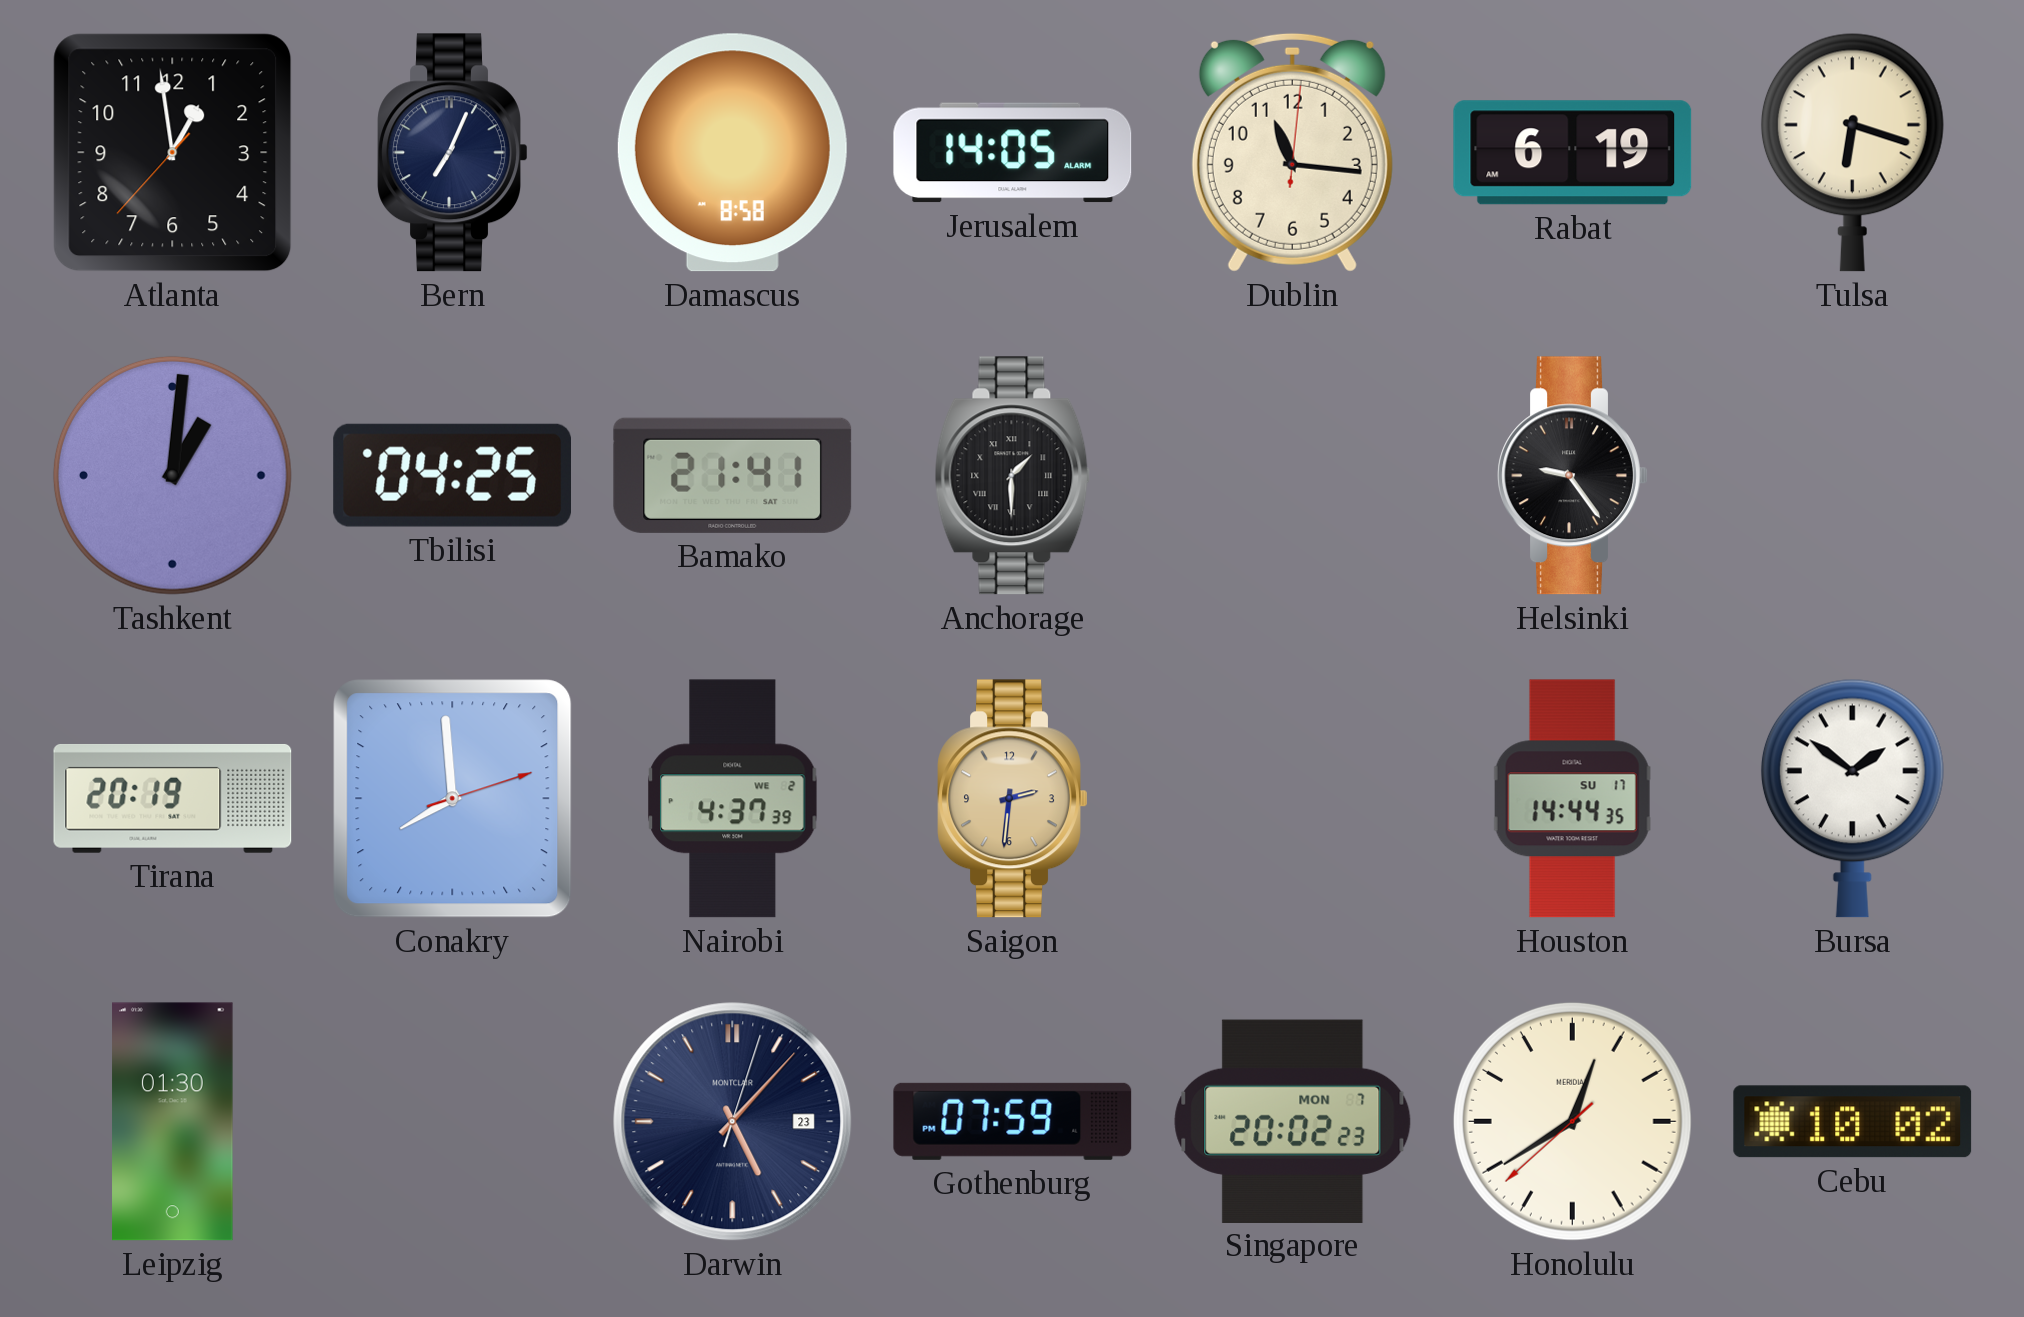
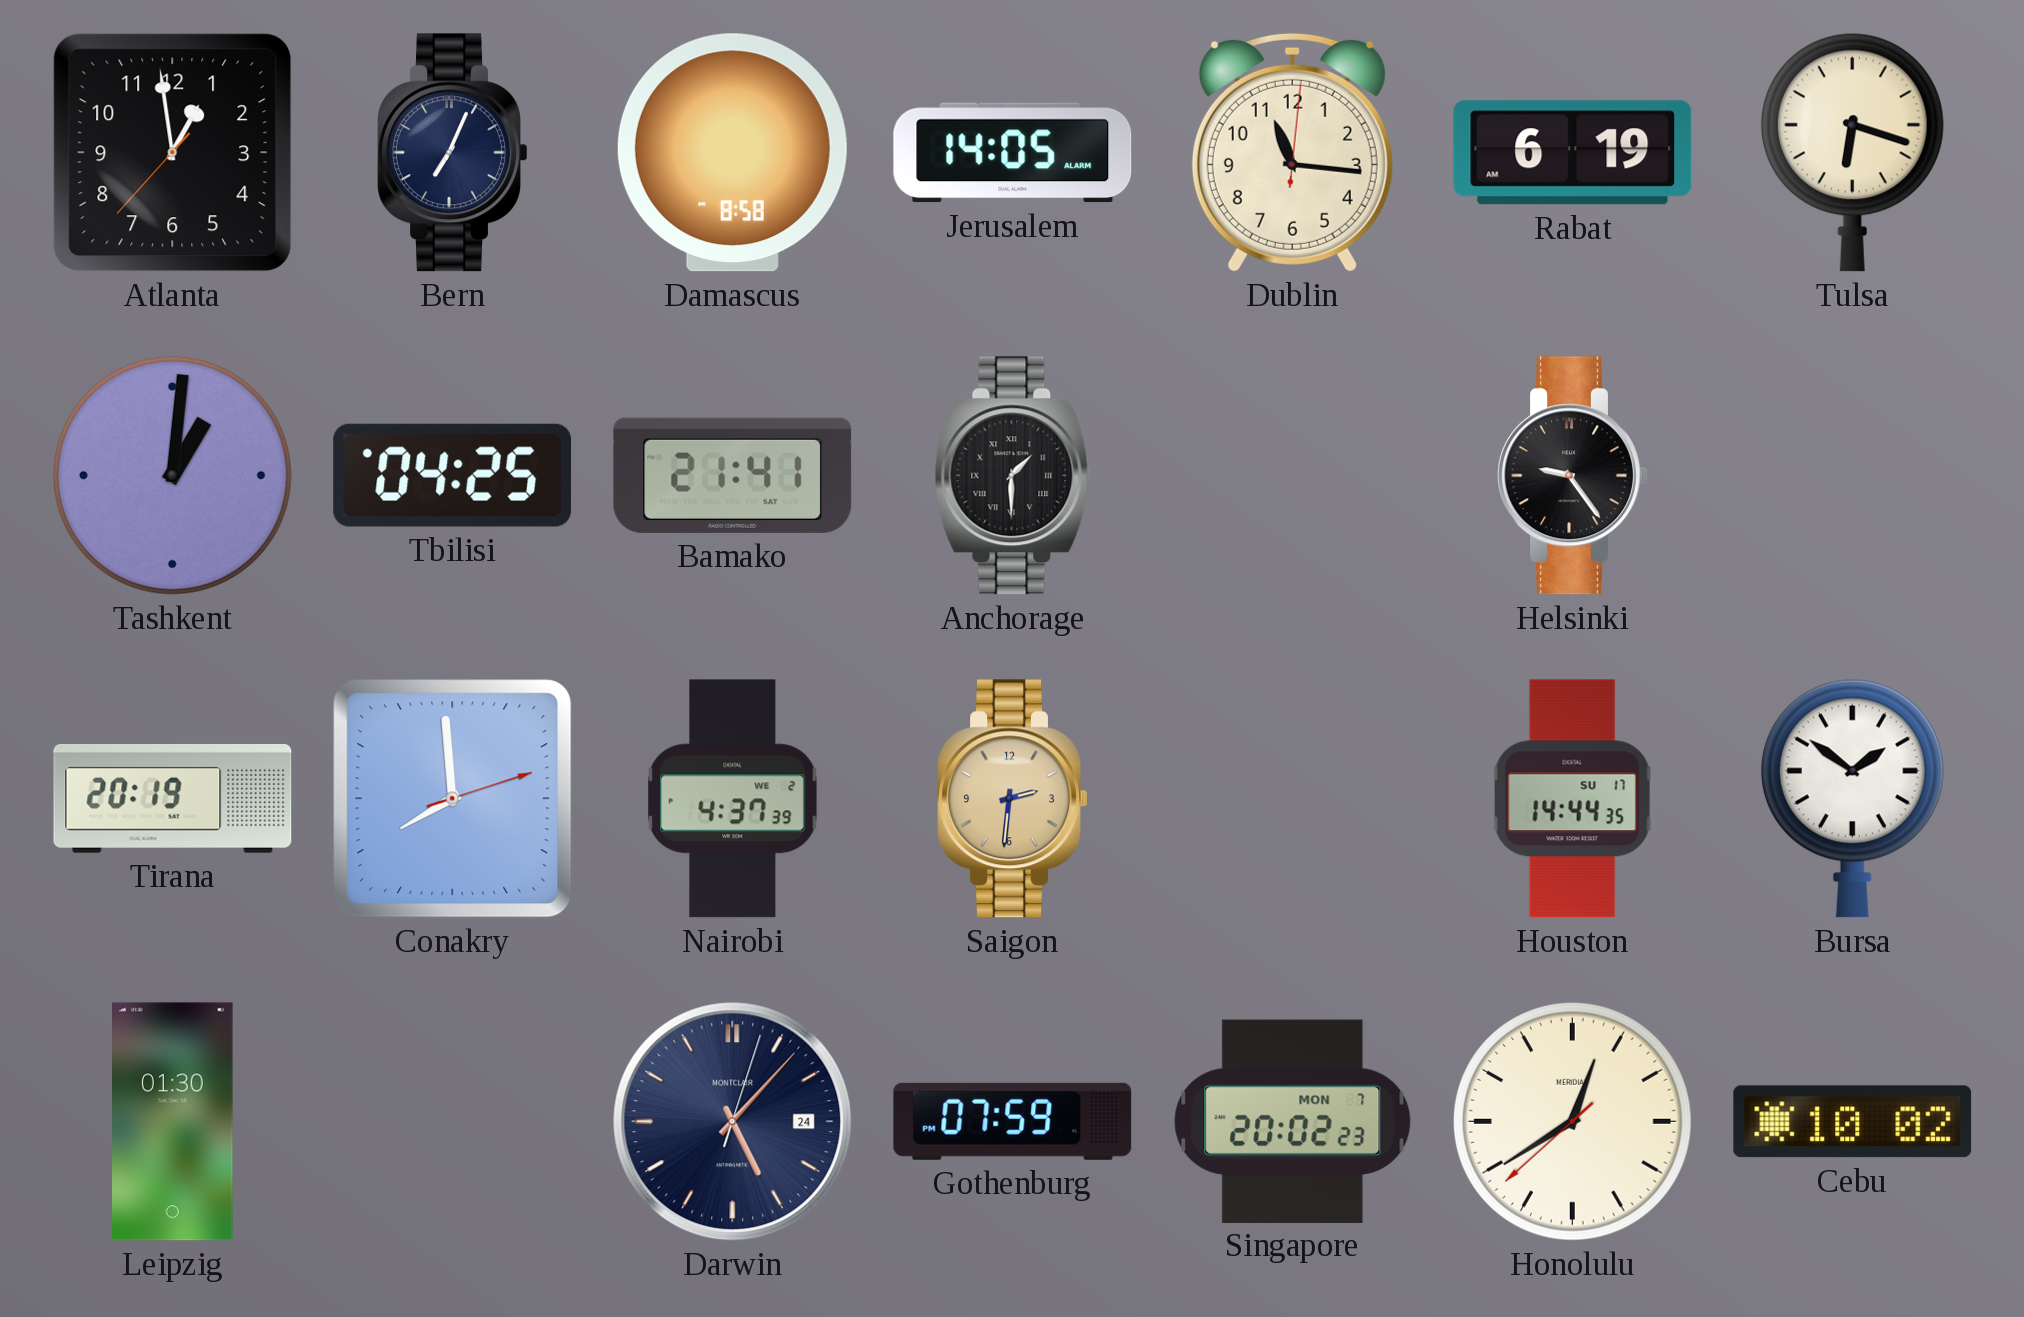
Darwin date: 23 -> 24 (733, 1122)
